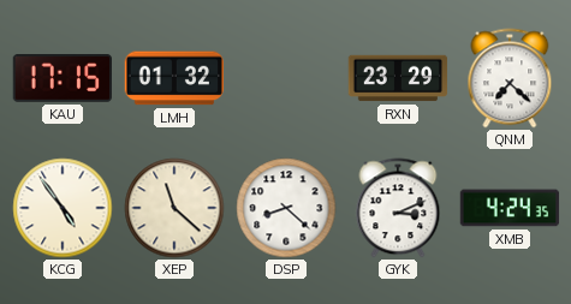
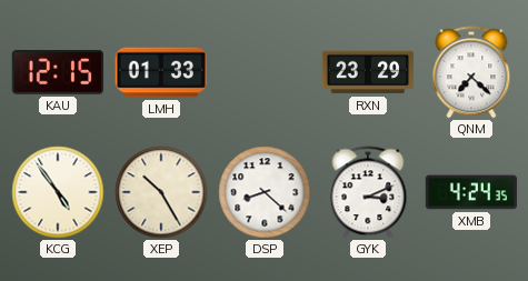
KAU: 17:15 -> 12:15 (57, 73)
LMH: 01:32 -> 01:33 (160, 72)
XEP: 11:22 -> 10:25 (161, 192)
